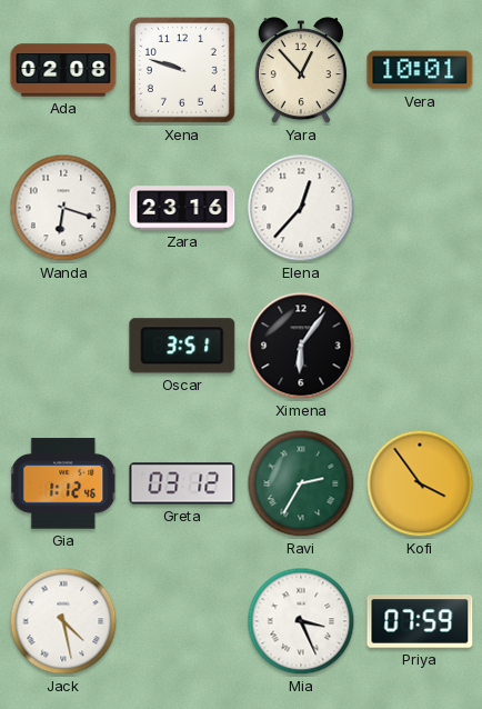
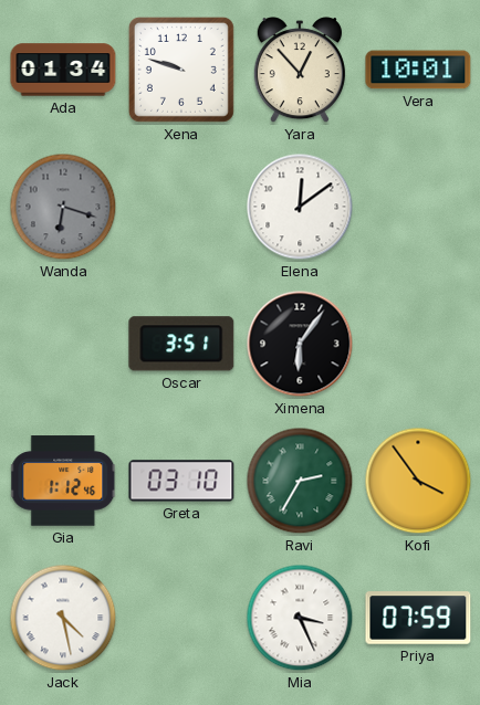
Ada: 02:08 -> 01:34 (63, 70)
Wanda dial: white -> grey (63, 207)
Zara: 23:16 -> none (182, 208)
Elena: 12:37 -> 12:09 (300, 207)
Greta: 03:12 -> 03:10 (181, 481)
